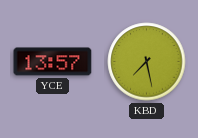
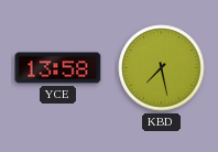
YCE: 13:57 -> 13:58 (58, 68)
